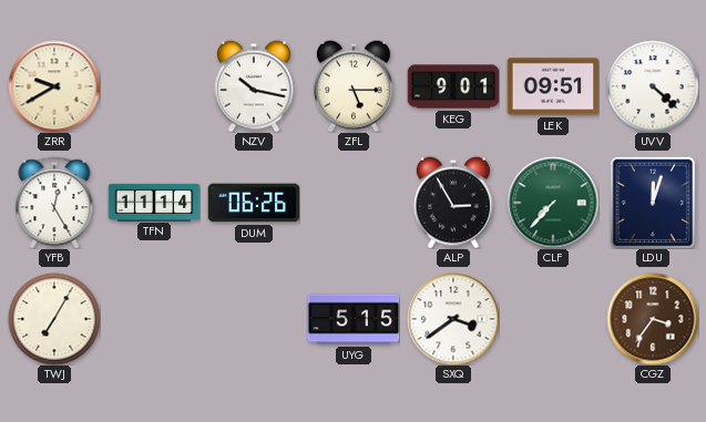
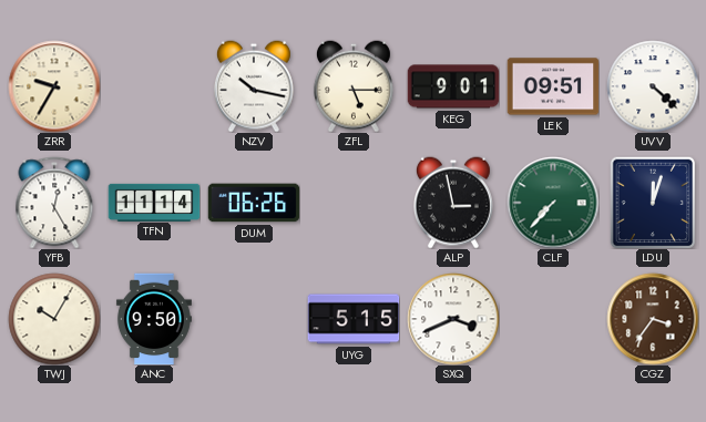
ZRR: 9:40 -> 9:35 (54, 86)
ALP: 2:55 -> 2:58 (453, 203)
TWJ: 7:05 -> 10:05 (54, 319)
ANC: none -> 9:50 (154, 319)
SXQ: 3:39 -> 3:41 (453, 319)
